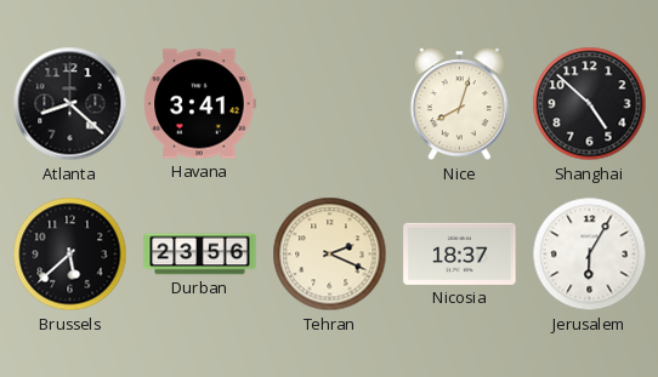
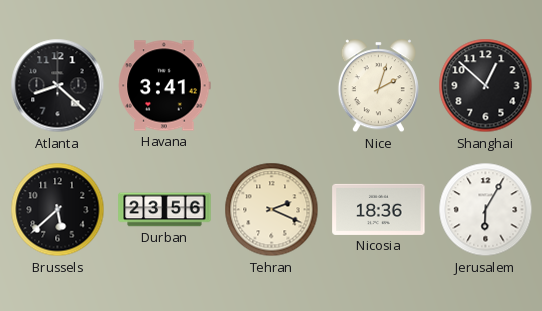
Nice: 8:03 -> 2:03 (378, 86)
Shanghai: 4:52 -> 12:52 (486, 86)
Nicosia: 18:37 -> 18:36 (379, 209)
